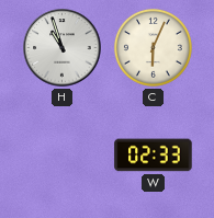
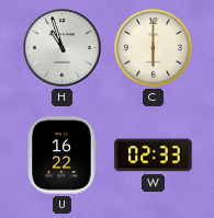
C: 6:04 -> 6:00 (153, 47)
U: none -> 16:22 (61, 156)
